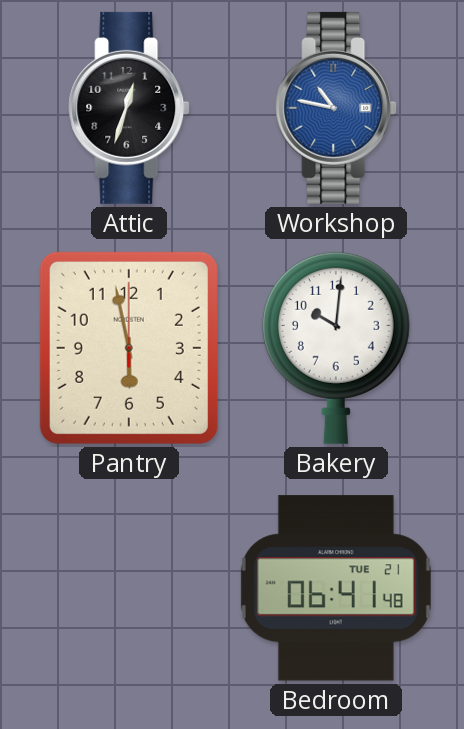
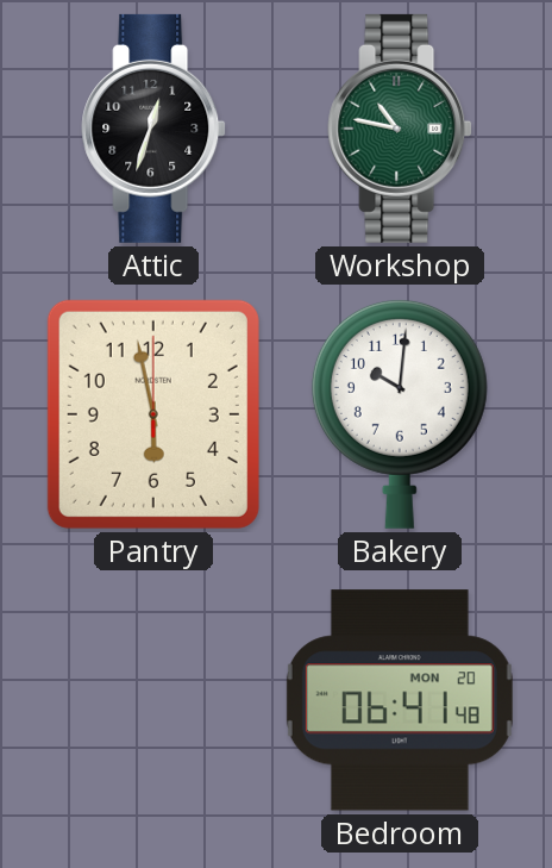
Workshop dial: blue -> green (400, 129)
Bedroom date: TUE 21 -> MON 20 (400, 700)
